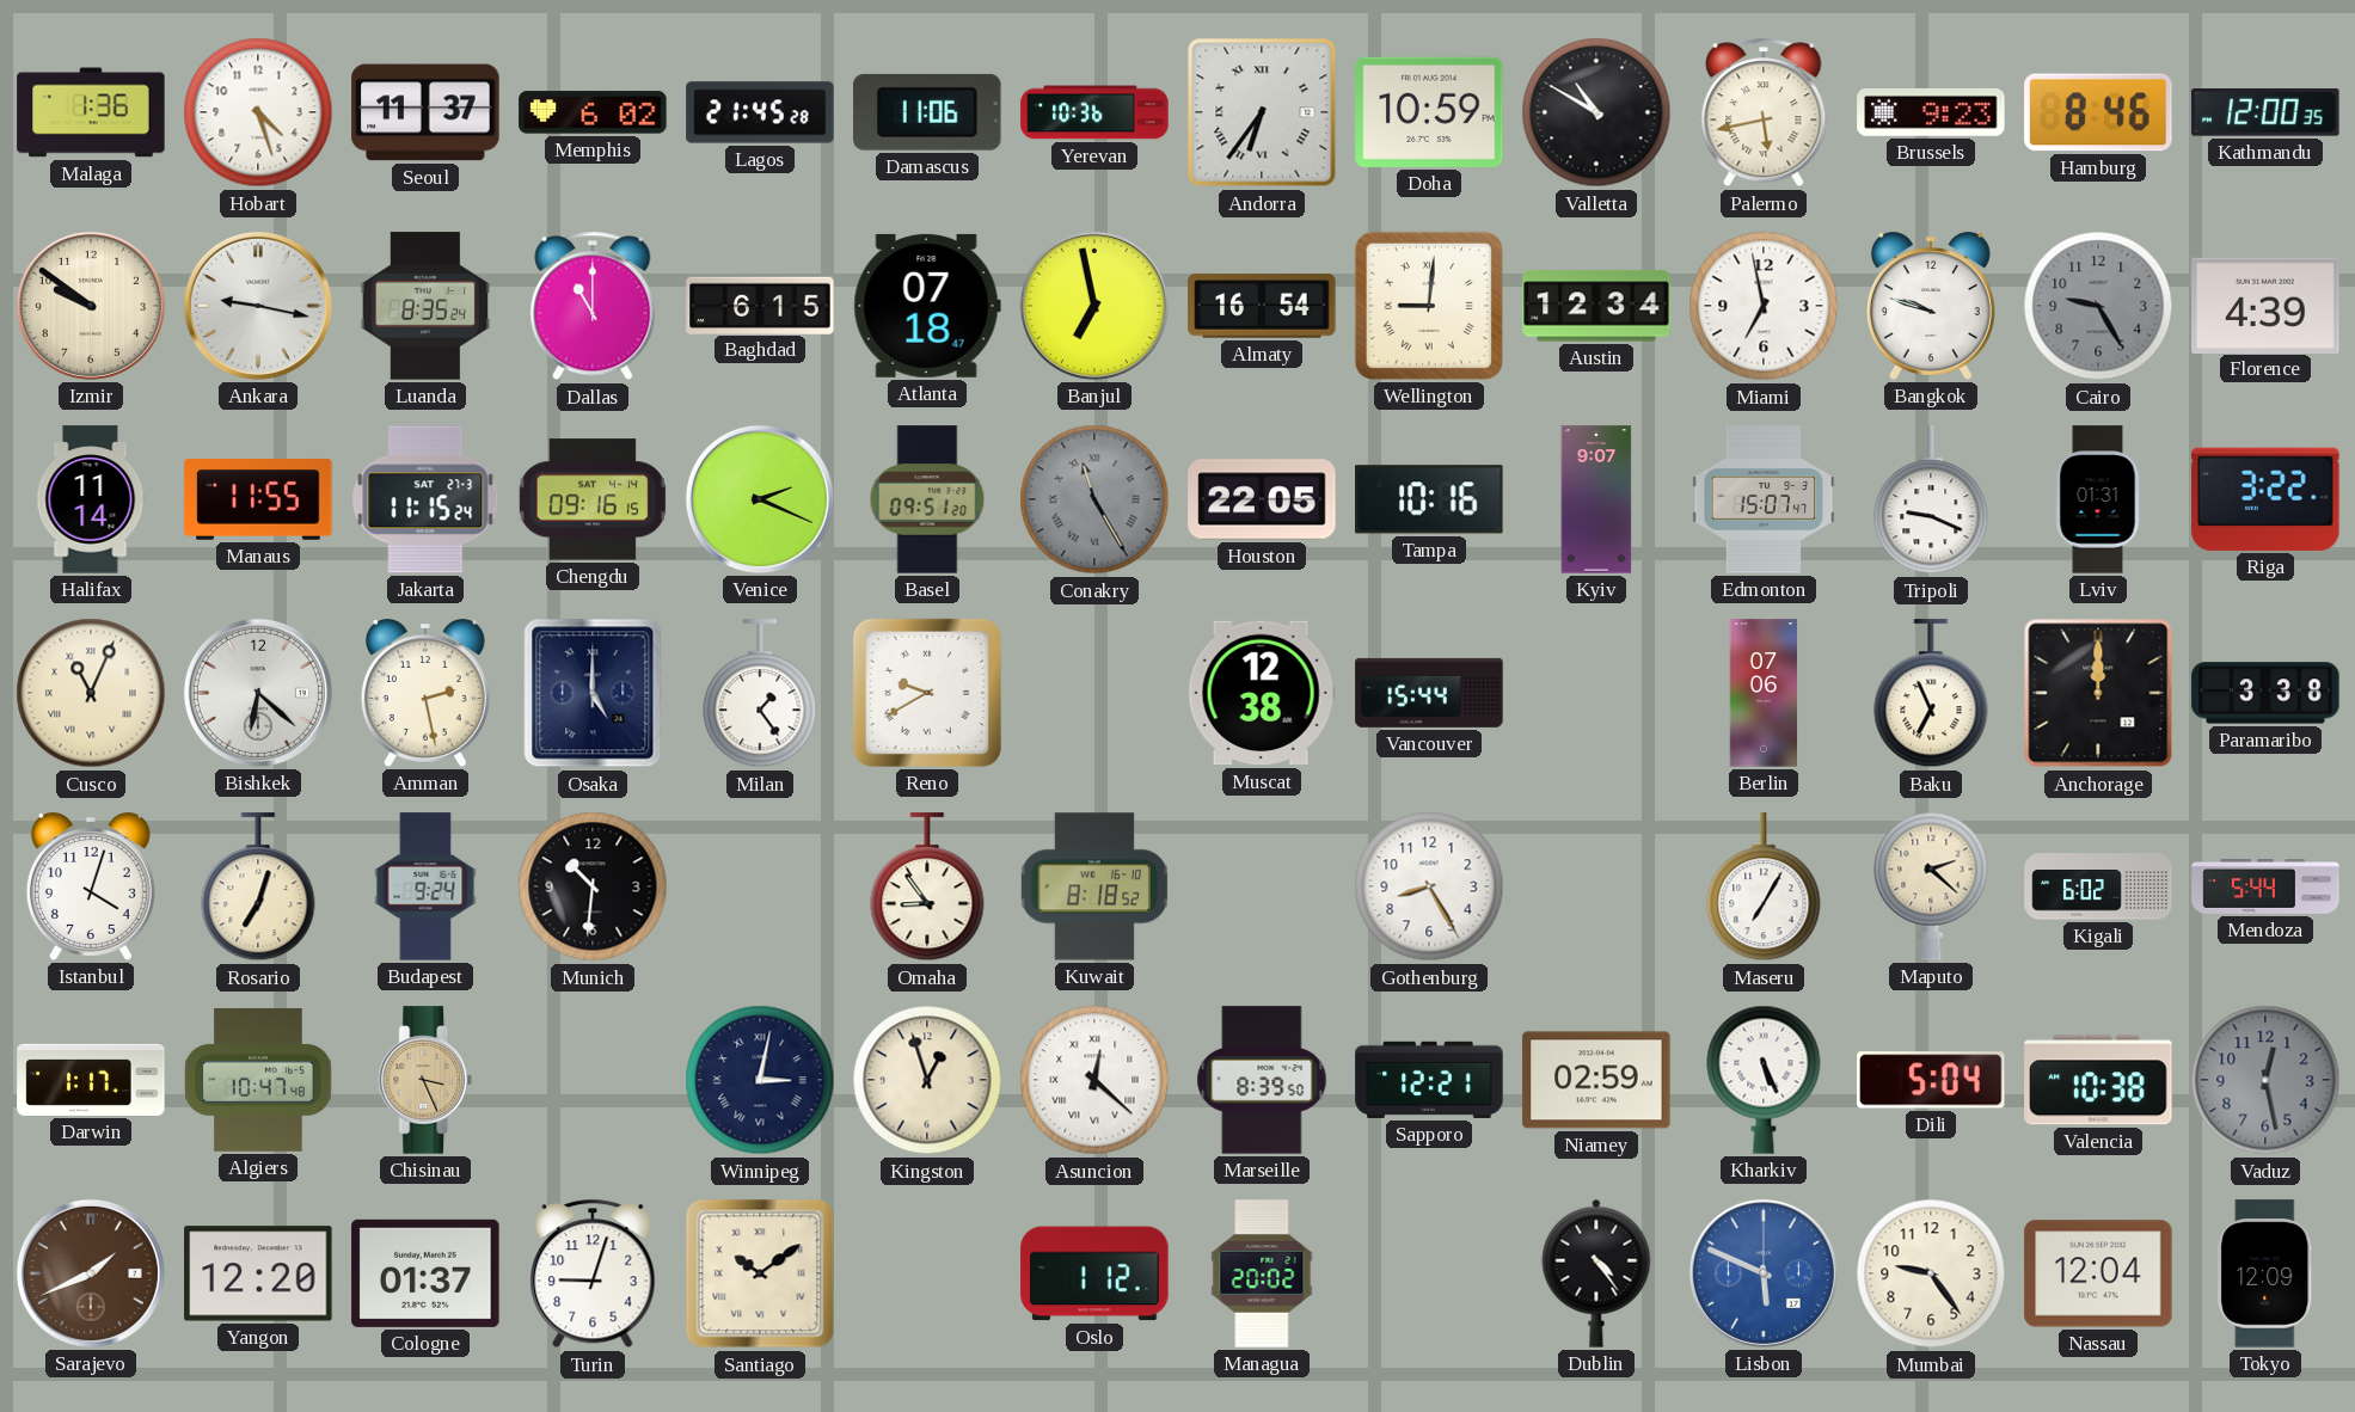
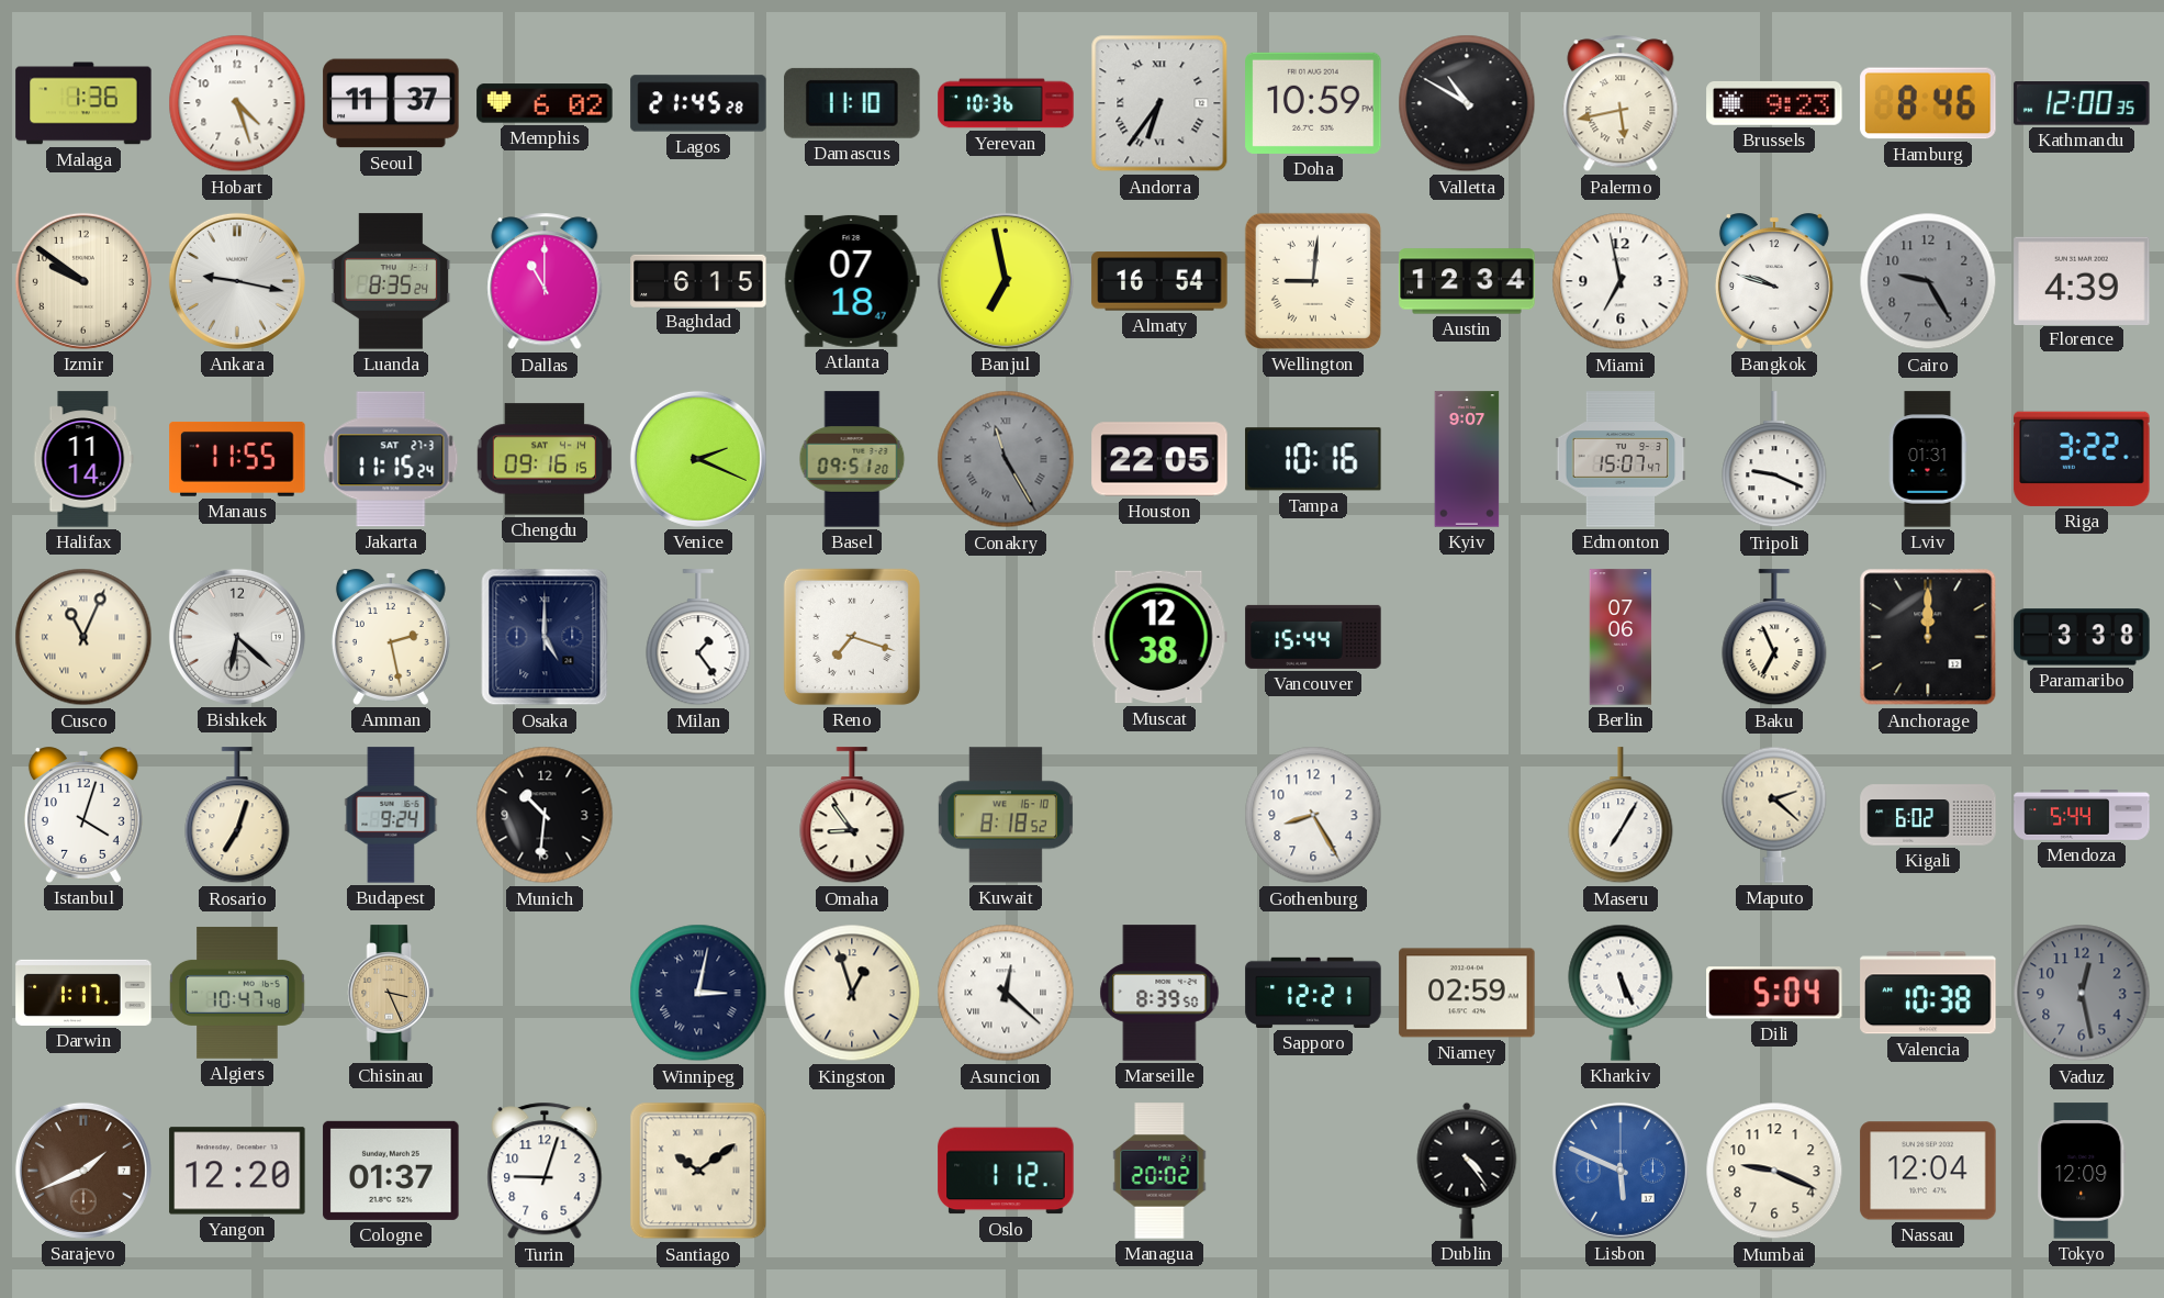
Damascus: 11:06 -> 11:10 (852, 103)
Reno: 9:40 -> 7:18 (852, 637)
Mumbai: 9:24 -> 9:19 (1774, 1171)
